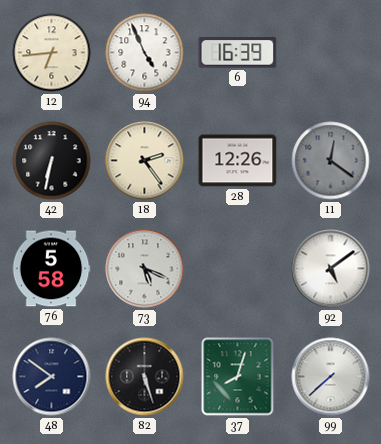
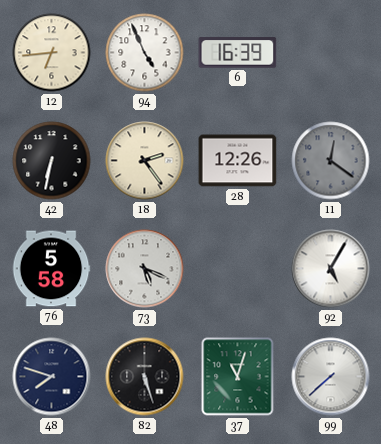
92: 5:09 -> 5:05 (331, 269)
48: 7:51 -> 7:48 (52, 377)
37: 8:03 -> 11:03 (238, 377)
